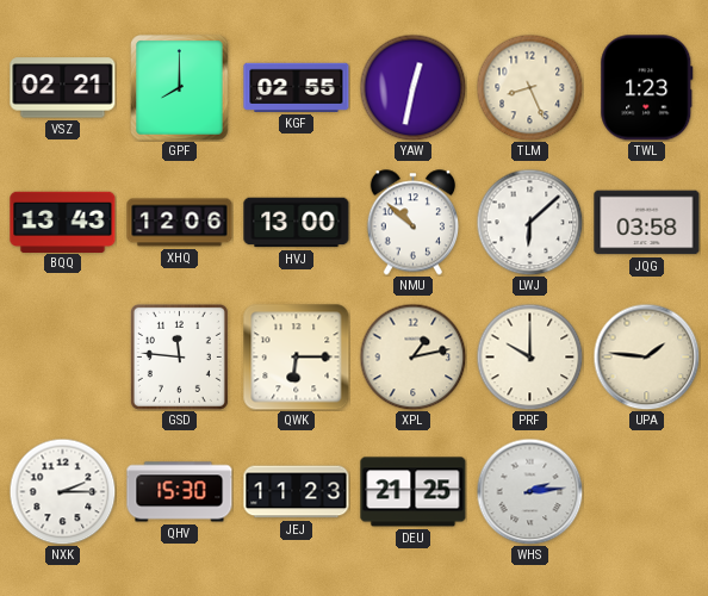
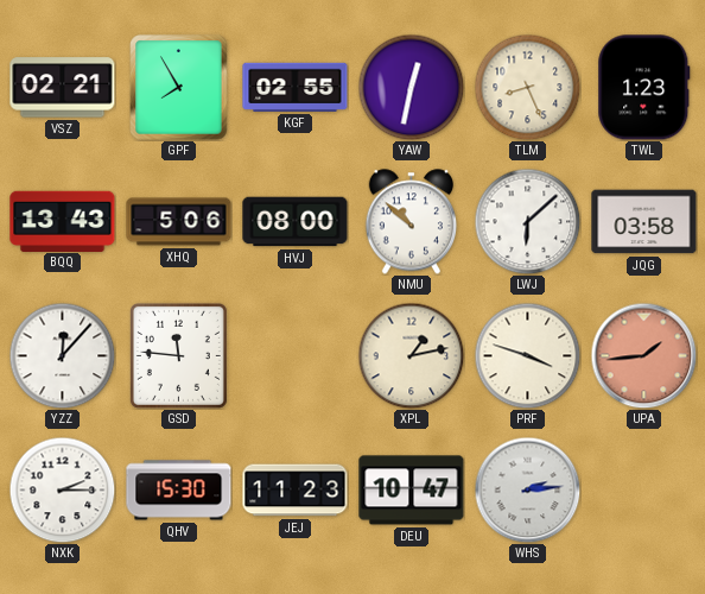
GPF: 8:00 -> 7:55 (179, 88)
XHQ: 12:06 -> 5:06 (179, 222)
HVJ: 13:00 -> 08:00 (296, 222)
YZZ: none -> 12:07 (62, 355)
QWK: 6:15 -> none (297, 358)
PRF: 10:00 -> 3:48 (527, 355)
UPA: 1:46 -> 1:44 (643, 355)
UPA dial: cream -> salmon (643, 355)
DEU: 21:25 -> 10:47 (412, 491)
